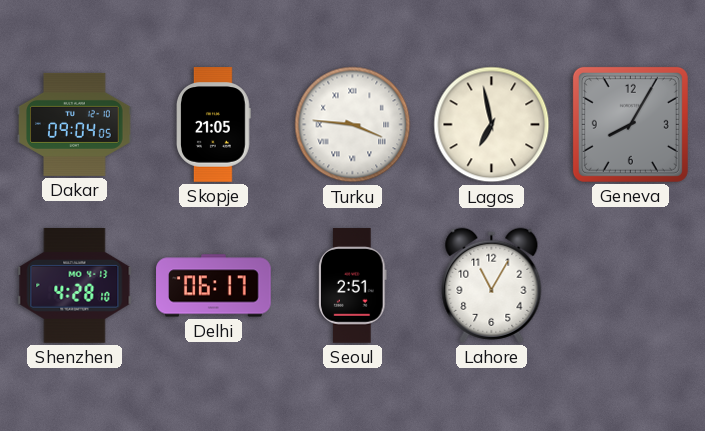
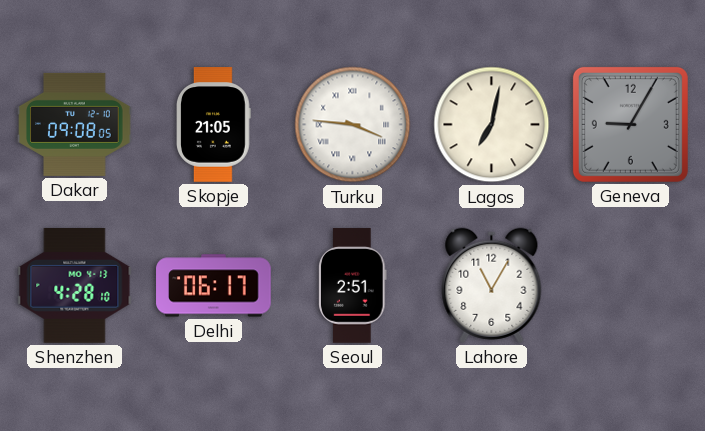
Dakar: 09:04 -> 09:08 (75, 124)
Lagos: 6:58 -> 7:02 (492, 125)
Geneva: 8:05 -> 9:05 (630, 124)
